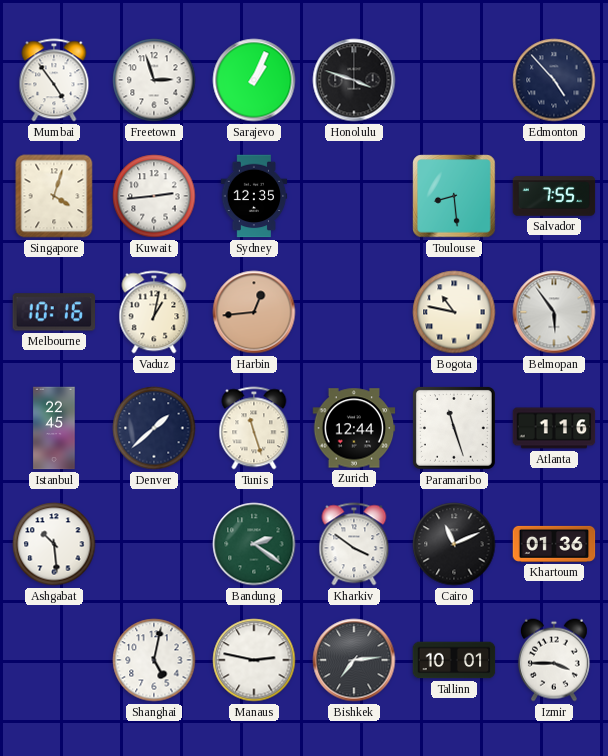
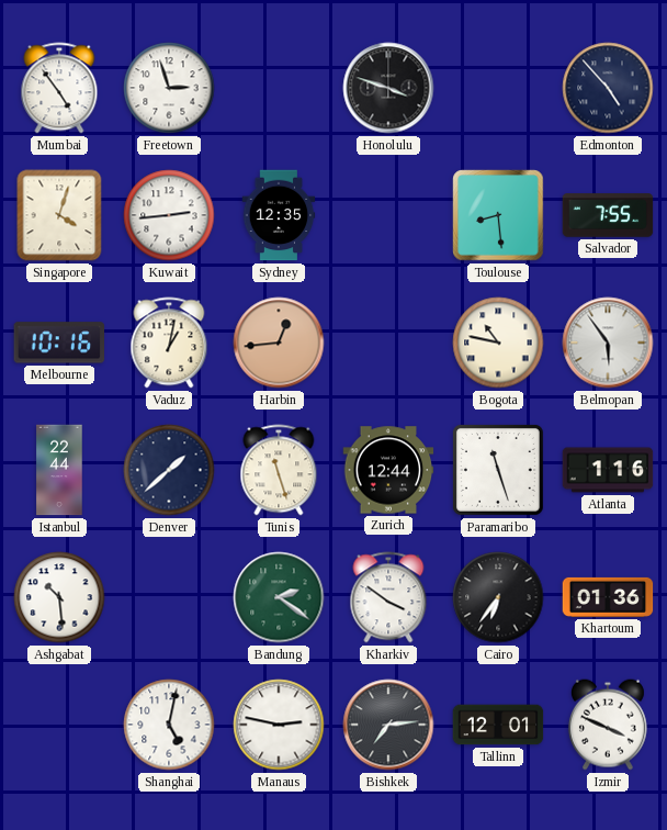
Sarajevo: 1:04 -> none (254, 80)
Istanbul: 22:45 -> 22:44 (59, 470)
Cairo: 11:11 -> 6:36 (498, 597)
Tallinn: 10:01 -> 12:01 (498, 725)
Izmir: 3:45 -> 3:49 (608, 725)
